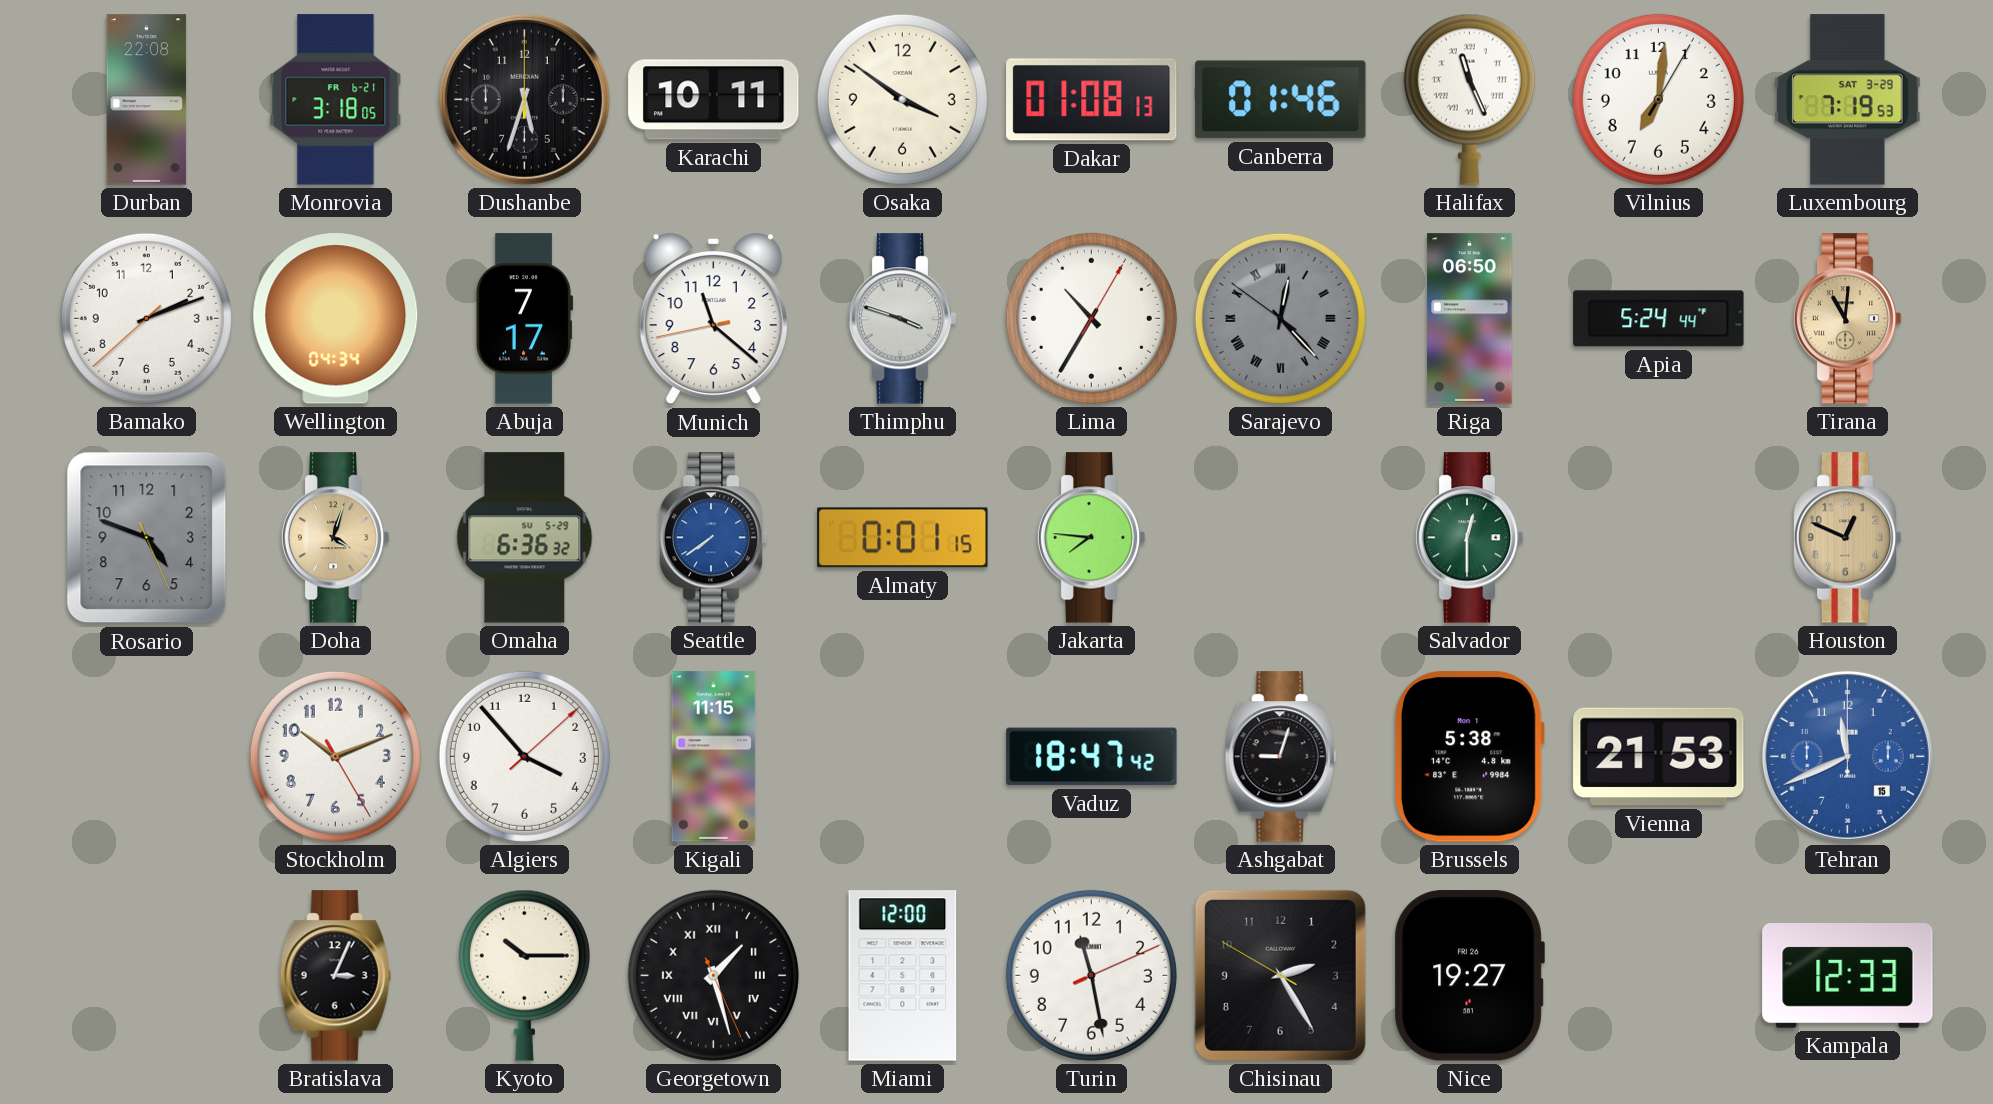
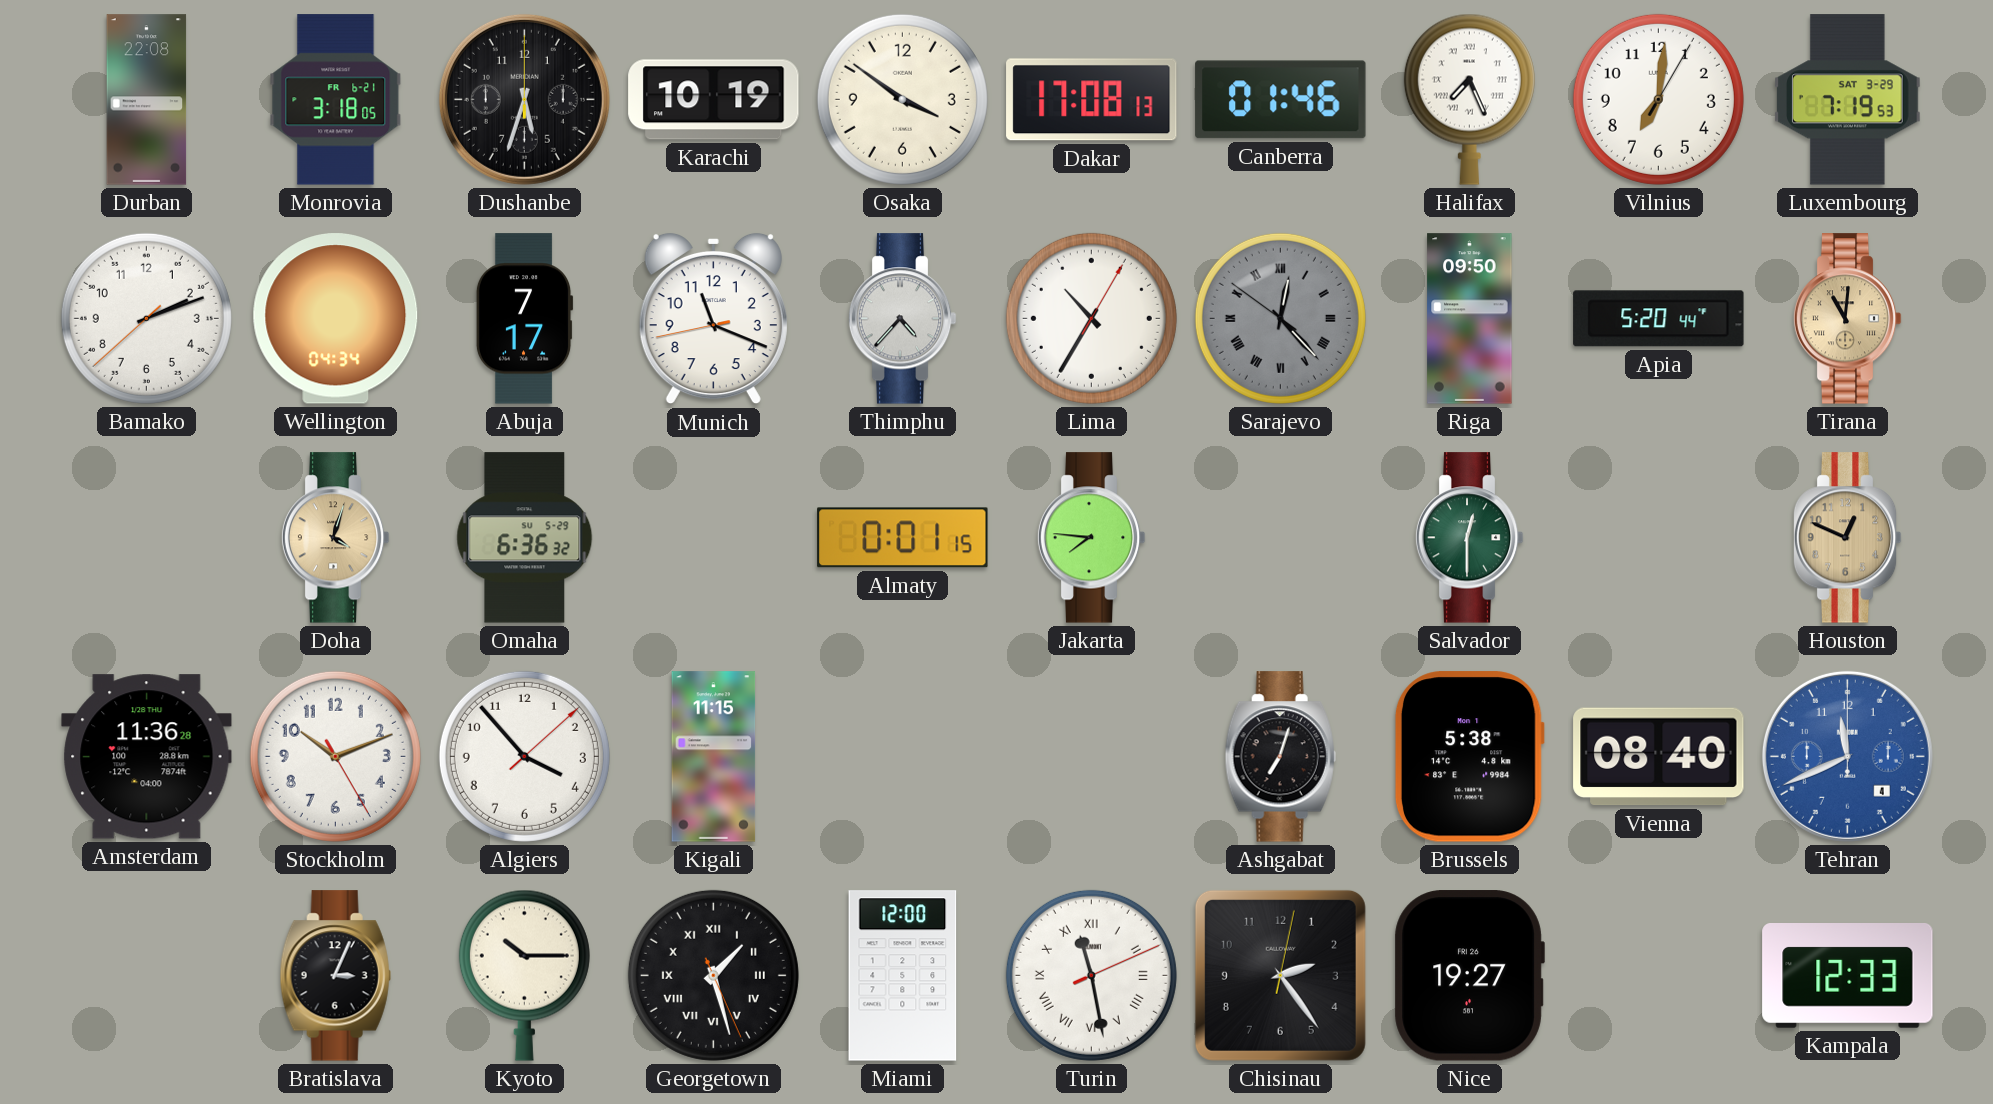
Karachi: 10:11 -> 10:19 (714, 100)
Dakar: 01:08 -> 17:08 (1092, 100)
Halifax: 11:26 -> 7:26 (1469, 99)
Munich: 11:21 -> 11:18 (713, 319)
Thimphu: 3:48 -> 4:37 (902, 319)
Riga: 06:50 -> 09:50 (1470, 319)
Apia: 5:24 -> 5:20 (1659, 319)
Rosario: 4:48 -> none (147, 538)
Seattle: 7:39 -> none (713, 538)
Amsterdam: none -> 11:36 (147, 757)
Vaduz: 18:47 -> none (1092, 757)
Ashgabat: 9:03 -> 7:03 (1280, 757)
Vienna: 21:53 -> 08:40 (1659, 757)
Tehran date: 15 -> 4 (1847, 756)
Turin numerals: Arabic -> Roman (1091, 975)
Chisinau: 2:24:50 -> 2:24:02 (1280, 975)
